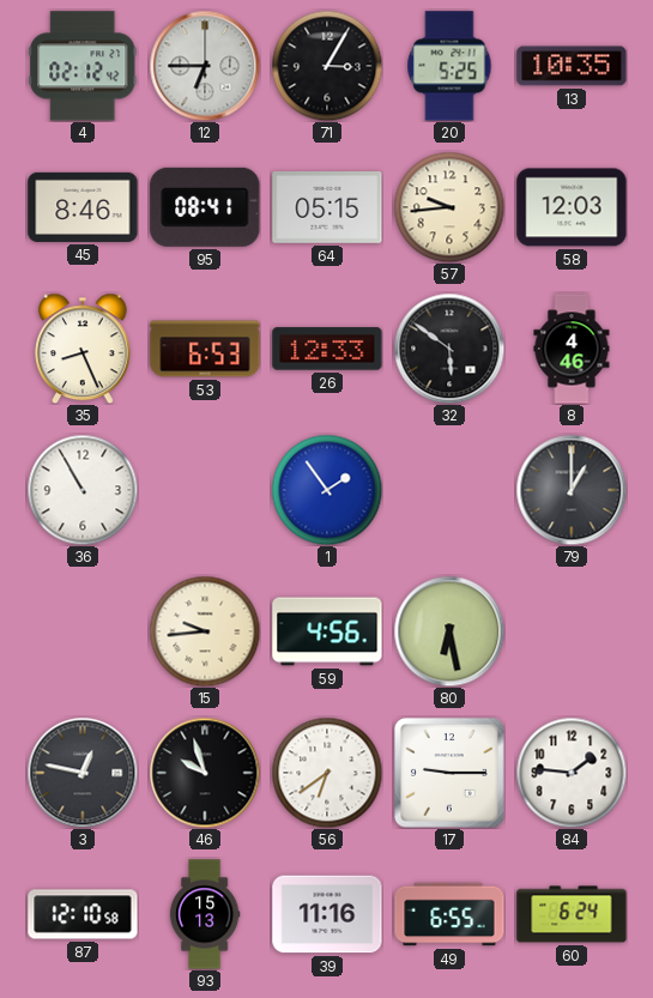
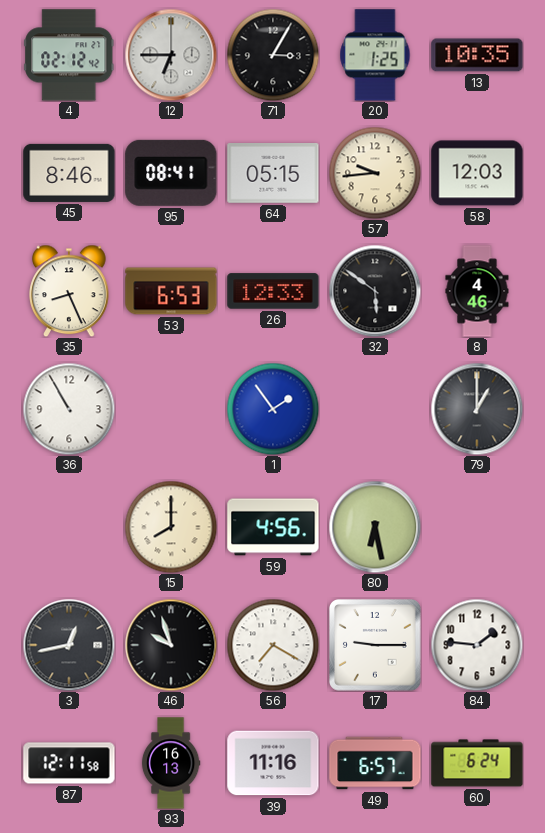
20: 5:25 -> 1:25 (375, 55)
15: 9:44 -> 8:00 (171, 527)
3: 12:47 -> 12:43 (69, 645)
56: 6:39 -> 7:20 (273, 645)
87: 12:10 -> 12:11 (69, 763)
93: 15:13 -> 16:13 (171, 763)
49: 6:55 -> 6:57 (375, 763)
